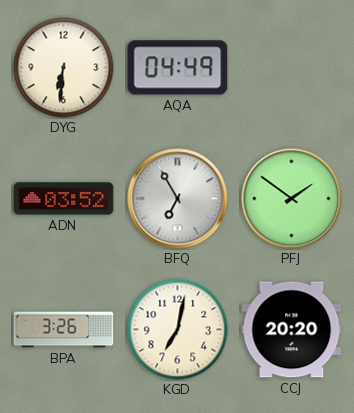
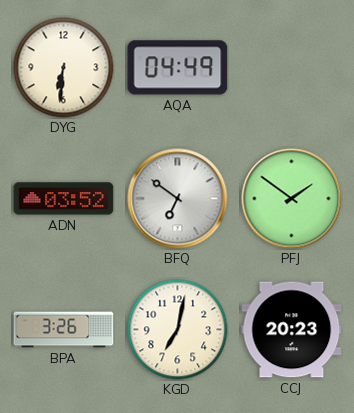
BFQ: 6:55 -> 6:51 (178, 199)
CCJ: 20:20 -> 20:23 (292, 330)
